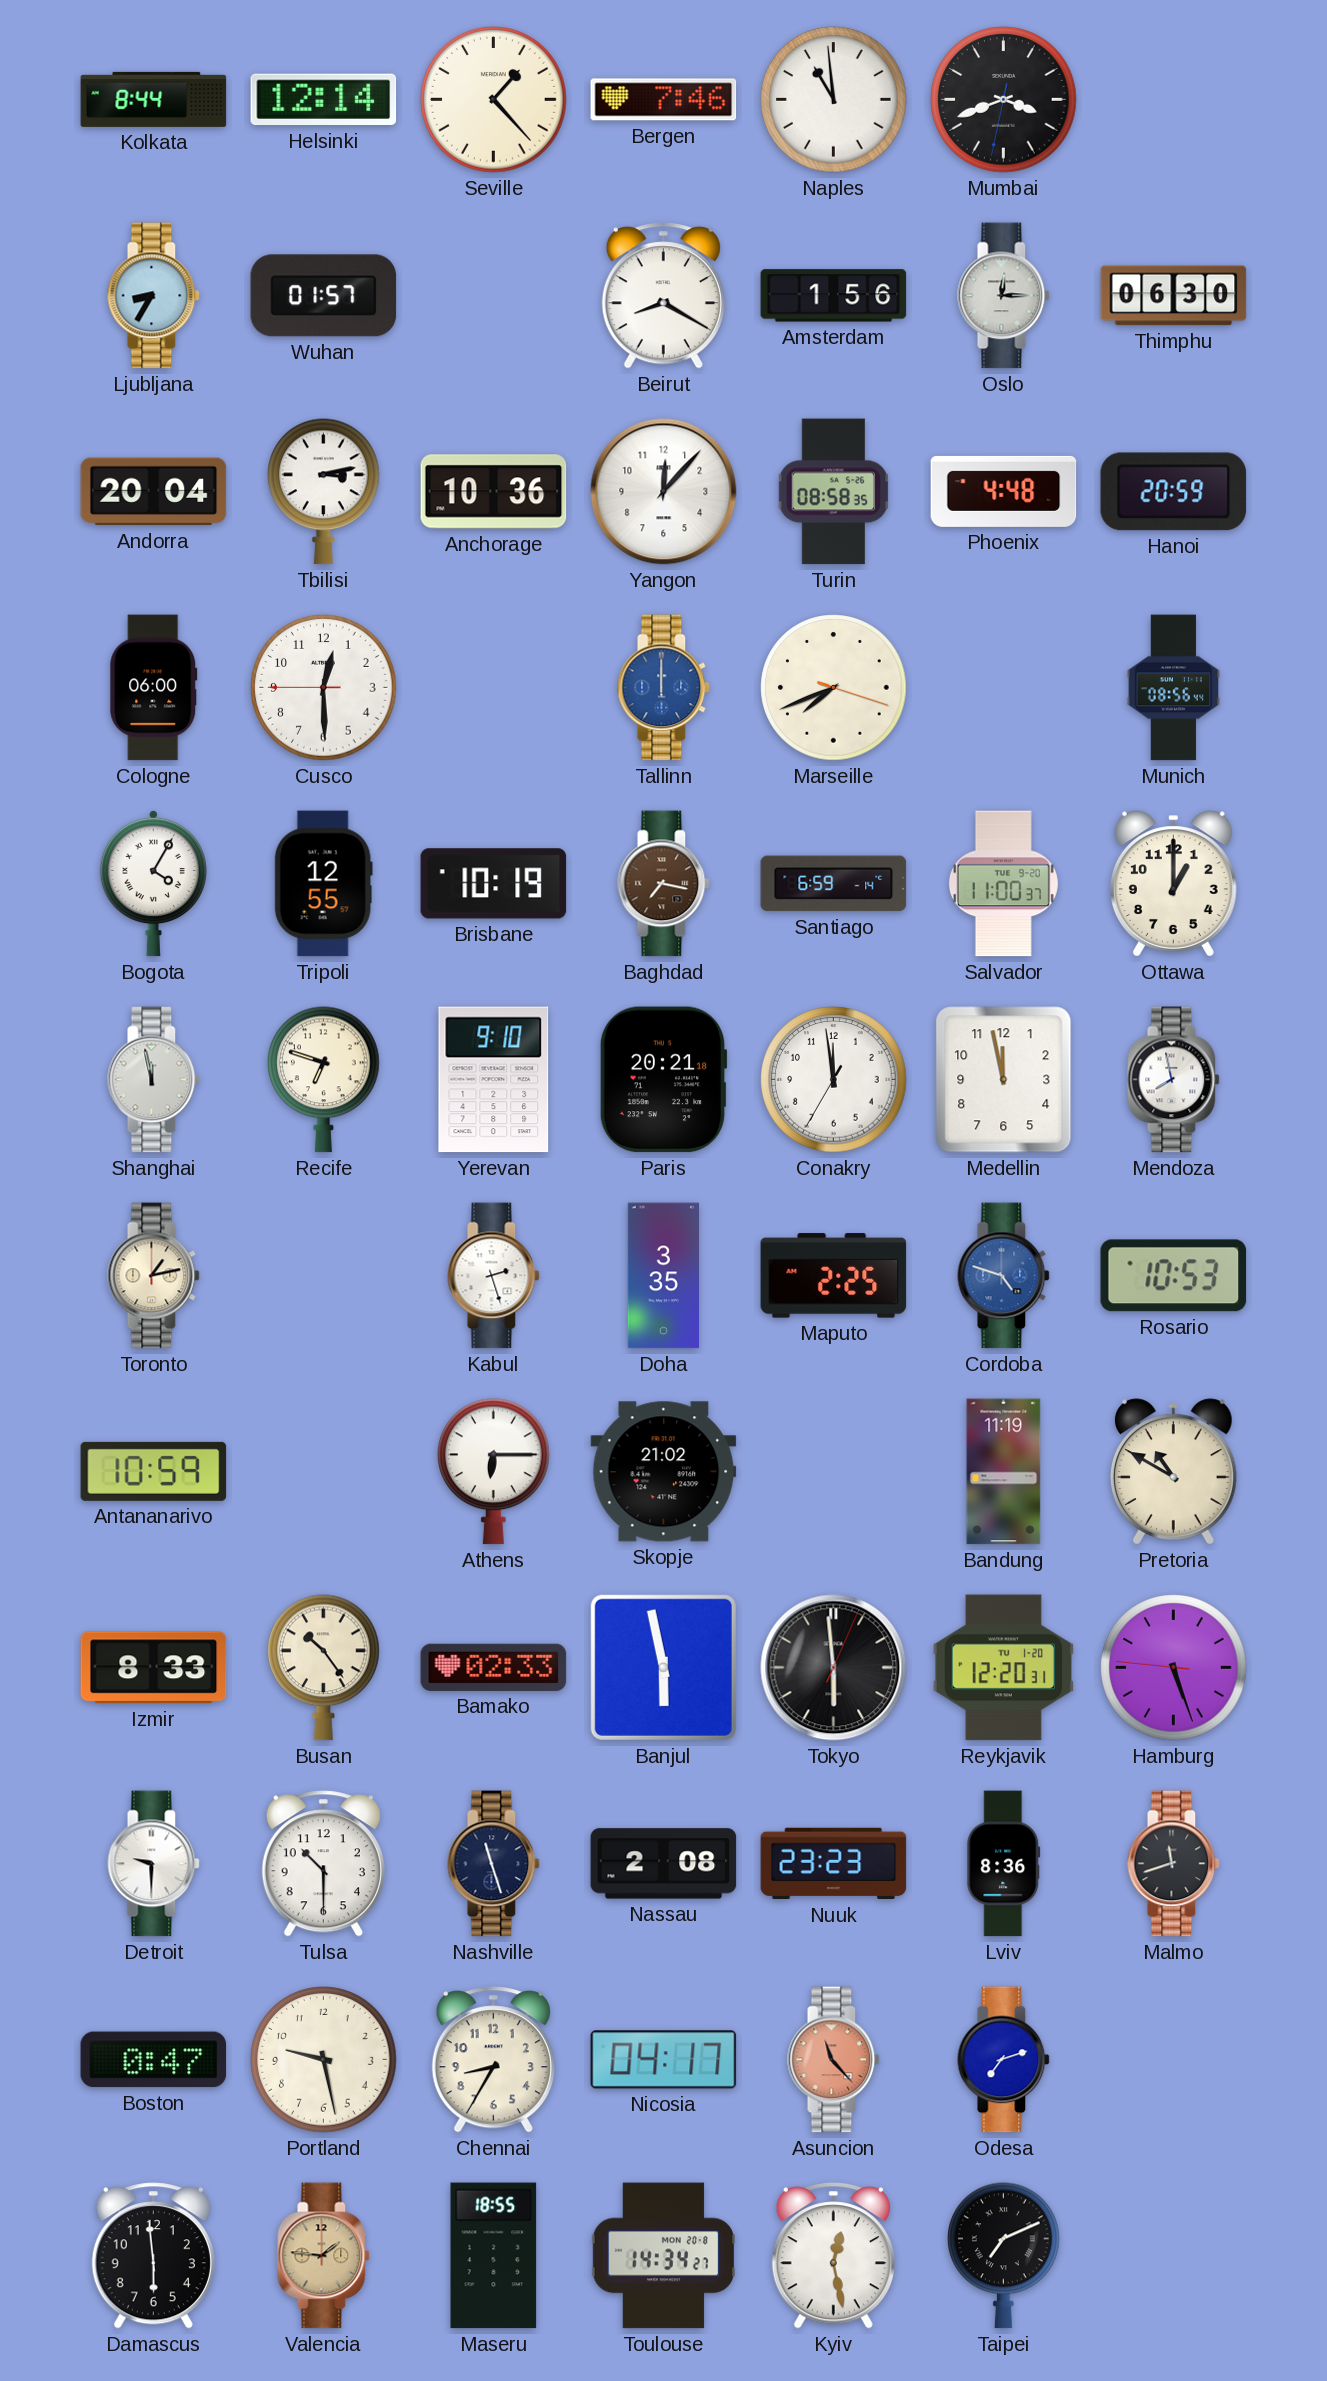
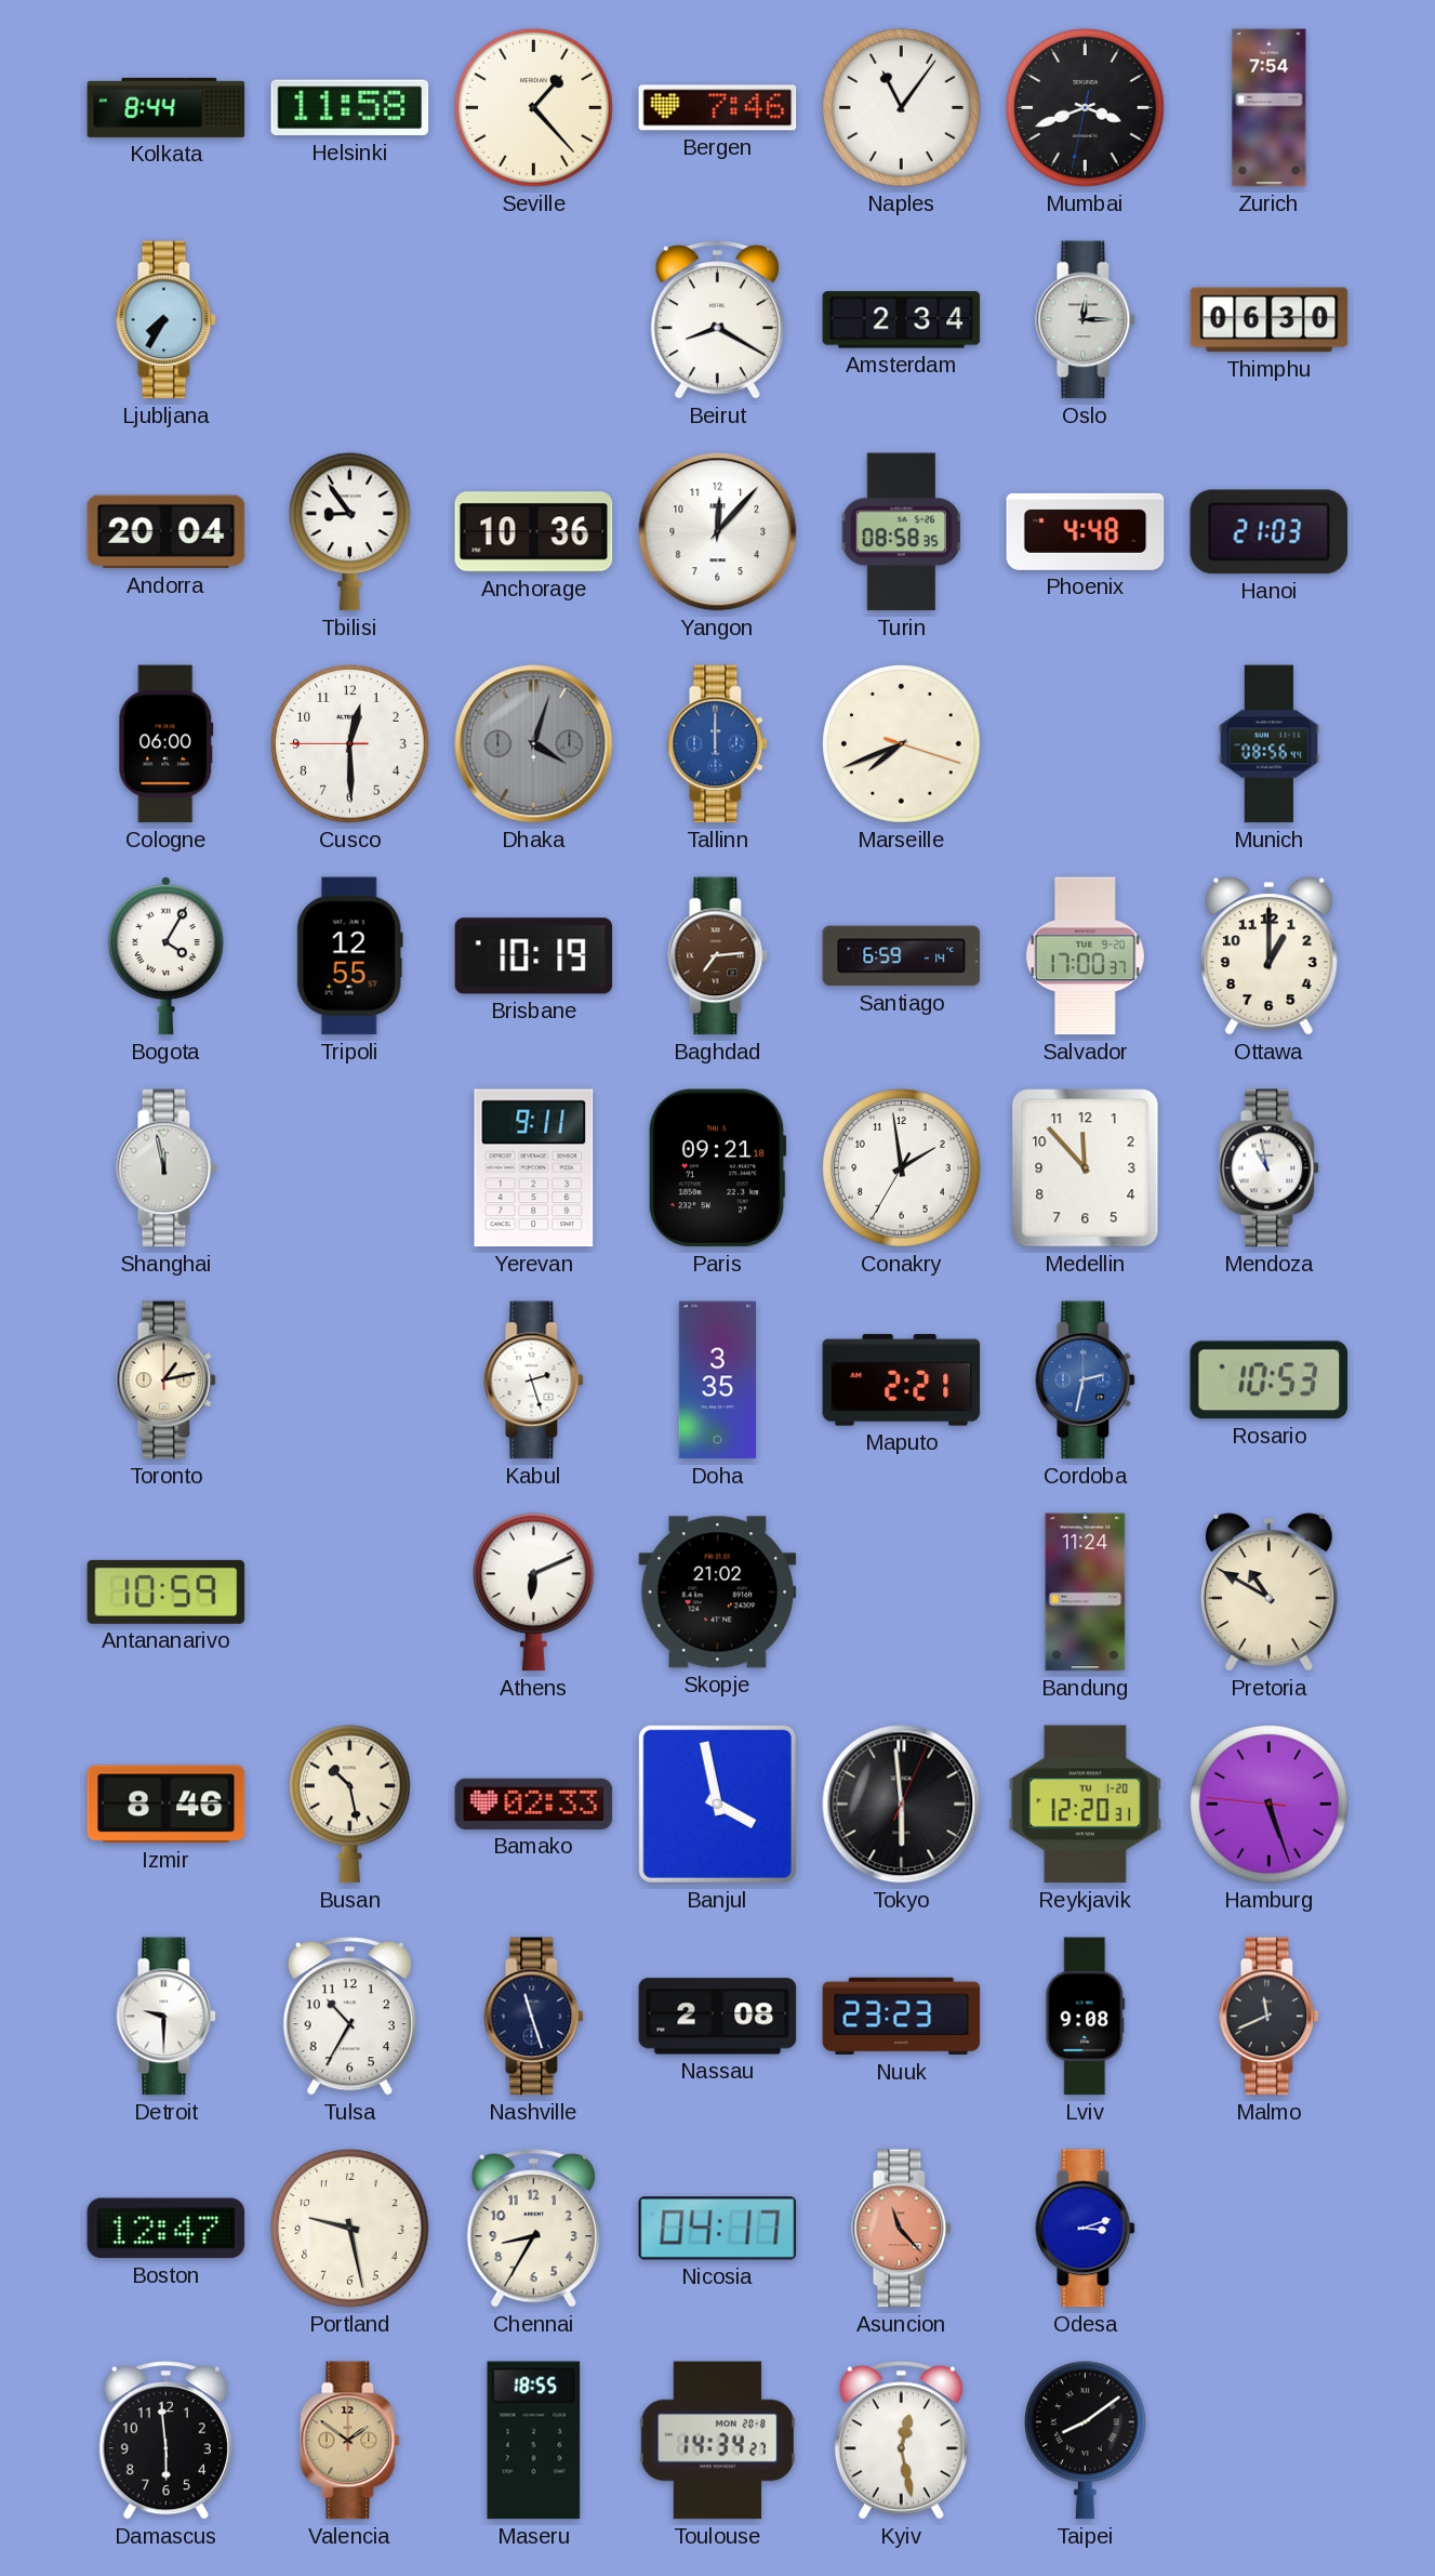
Helsinki: 12:14 -> 11:58 (350, 108)
Naples: 10:59 -> 11:06 (902, 108)
Zurich: none -> 7:54 (1270, 108)
Ljubljana: 8:35 -> 7:35 (167, 320)
Wuhan: 01:57 -> none (324, 296)
Amsterdam: 1:56 -> 2:34 (902, 320)
Tbilisi: 3:13 -> 8:54 (350, 532)
Hanoi: 20:59 -> 21:03 (1270, 532)
Dhaka: none -> 4:03 (534, 744)
Baghdad: 7:17 -> 7:14 (718, 956)
Salvador: 11:00 -> 17:00 (1085, 956)
Recife: 6:48 -> none (324, 1080)
Yerevan: 9:10 -> 9:11 (534, 1168)
Paris: 20:21 -> 09:21 (717, 1168)
Conakry: 11:58 -> 1:58 (902, 1168)
Medellin: 11:58 -> 11:53 (1086, 1168)
Mendoza: 7:58 -> 10:58 (1270, 1168)
Maputo: 2:25 -> 2:21 (902, 1381)
Cordoba: 4:48 -> 2:32 (1086, 1381)
Athens: 6:15 -> 6:11 (534, 1593)
Bandung: 11:19 -> 11:24 (1086, 1593)
Izmir: 8:33 -> 8:46 (167, 1805)
Busan: 10:24 -> 10:28 (350, 1805)
Banjul: 5:58 -> 3:58 (717, 1804)
Tulsa: 10:30 -> 10:35 (349, 2017)
Lviv: 8:36 -> 9:08 (1086, 2017)
Malmo: 11:42 -> 11:41 (1270, 2017)
Boston: 0:47 -> 12:47 (167, 2229)
Odesa: 7:12 -> 3:12 (1086, 2229)
Valencia: 1:46 -> 1:51 (350, 2441)
Taipei: 7:11 -> 8:09 (1086, 2441)
